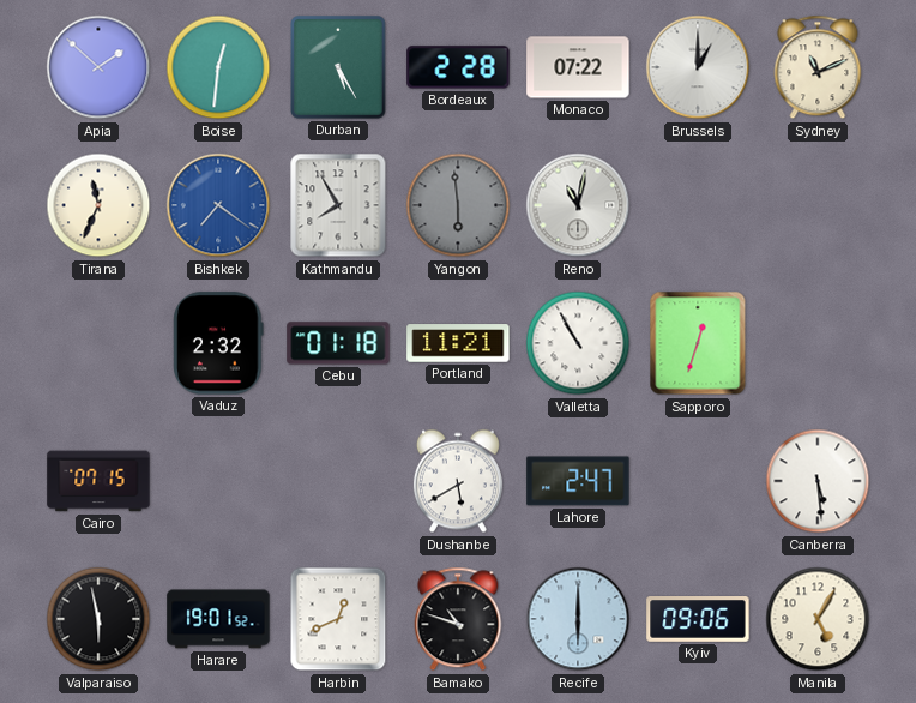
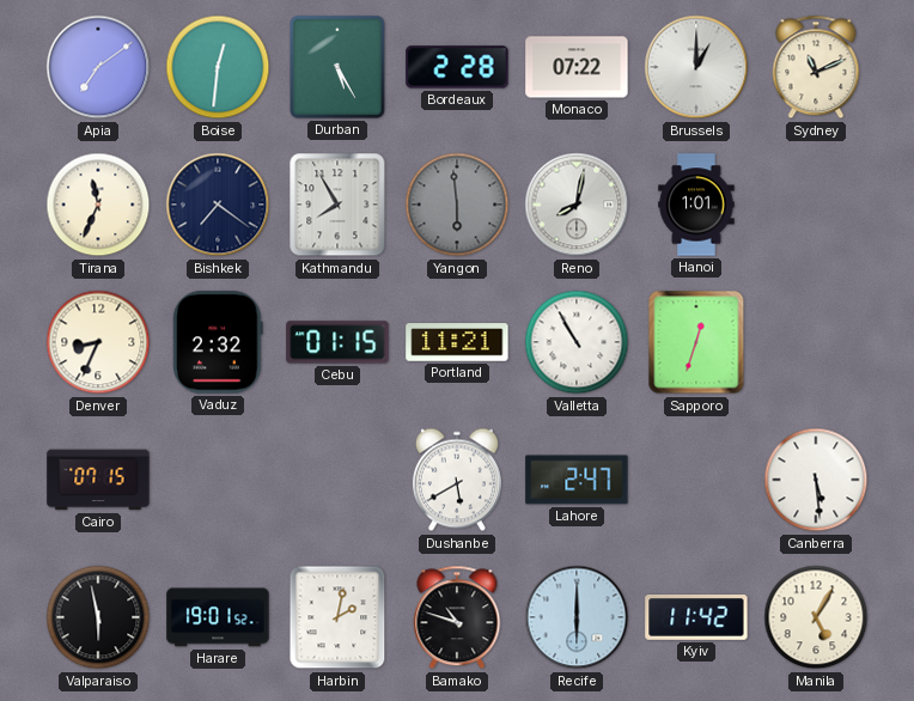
Apia: 1:52 -> 7:09 (98, 67)
Bishkek dial: blue -> navy (218, 205)
Reno: 11:02 -> 8:02 (577, 205)
Hanoi: none -> 1:01 (696, 205)
Denver: none -> 8:34 (98, 342)
Cebu: 01:18 -> 01:15 (337, 342)
Harbin: 12:41 -> 2:02 (337, 617)
Kyiv: 09:06 -> 11:42 (696, 618)
